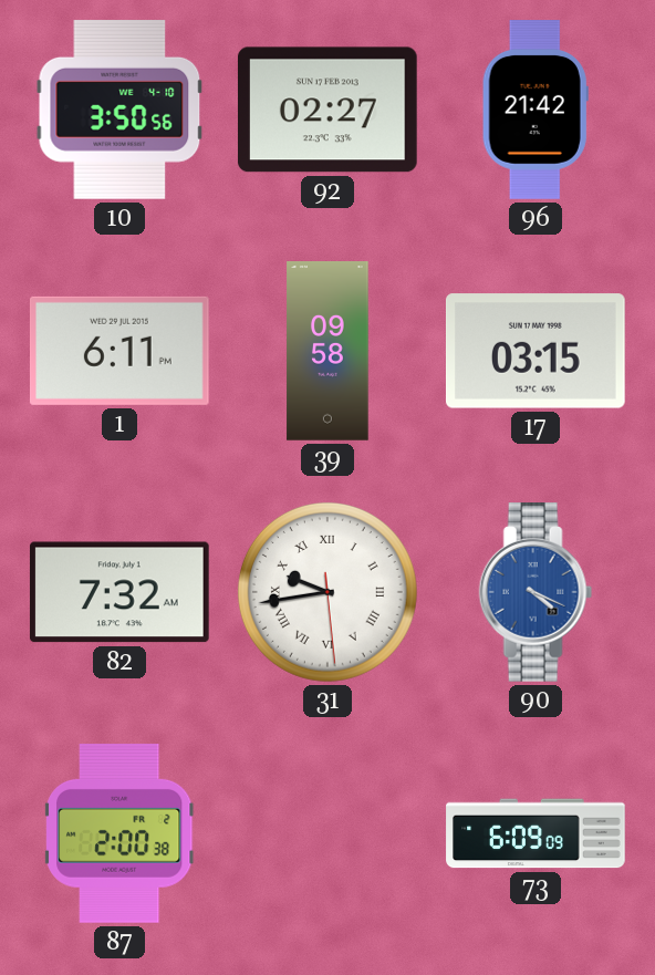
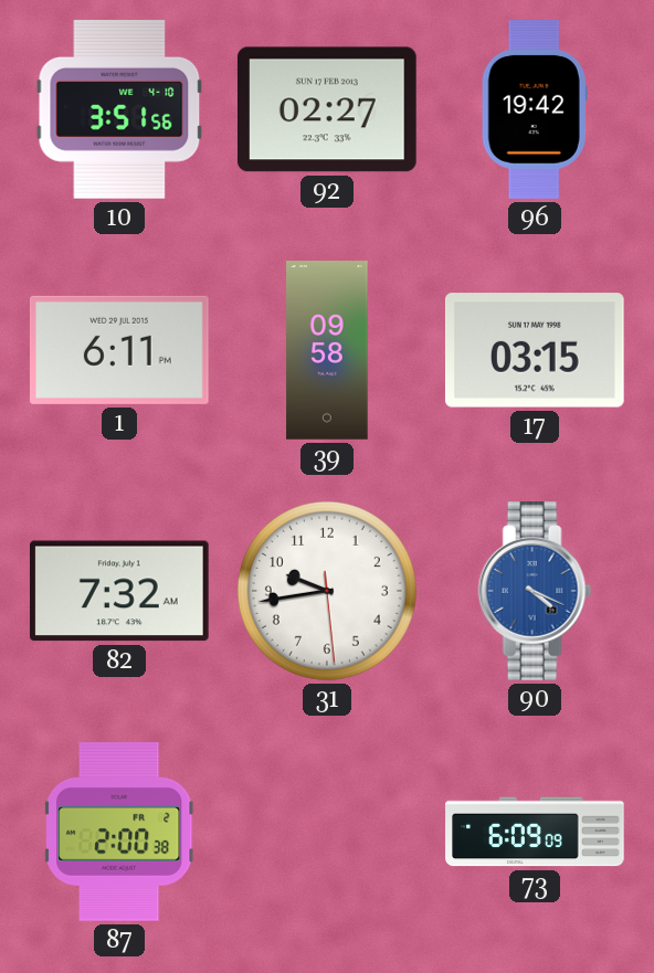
10: 3:50 -> 3:51 (119, 109)
96: 21:42 -> 19:42 (535, 109)
31 numerals: Roman -> Arabic (327, 591)
